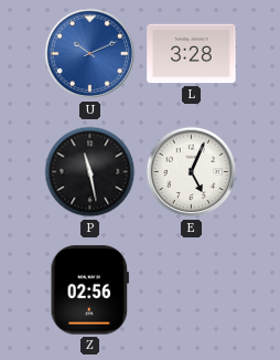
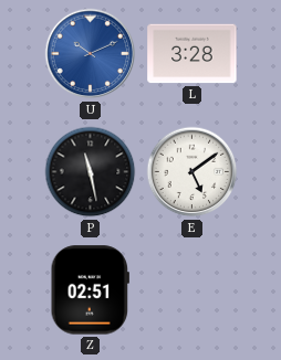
E: 5:04 -> 5:09 (192, 172)
Z: 02:56 -> 02:51 (90, 290)
